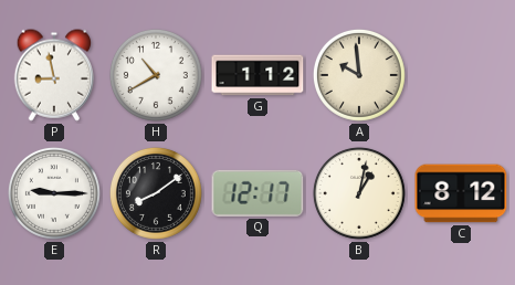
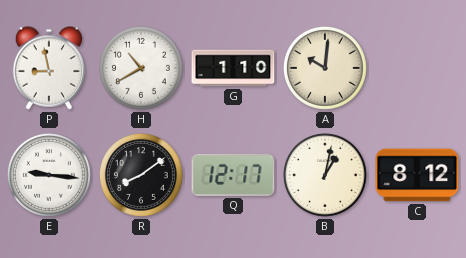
G: 1:12 -> 1:10 (233, 68)
A: 9:59 -> 10:01 (325, 68)
E: 9:15 -> 9:16 (49, 175)
